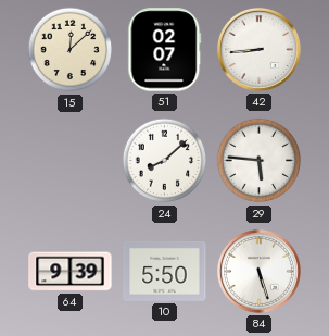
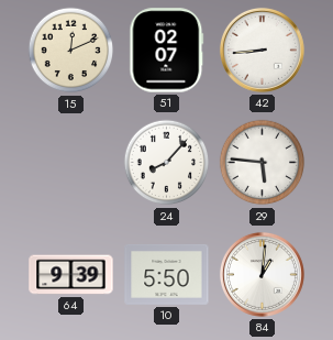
15: 12:08 -> 12:11 (71, 51)
24: 8:08 -> 8:07 (167, 163)
84: 5:27 -> 1:01 (262, 274)
